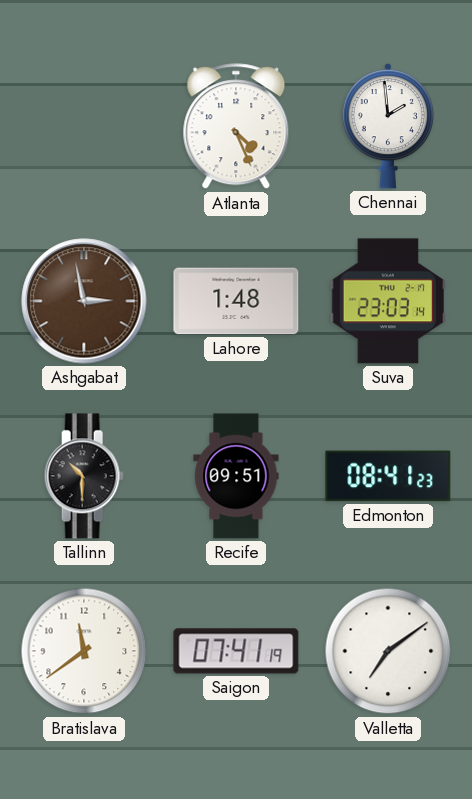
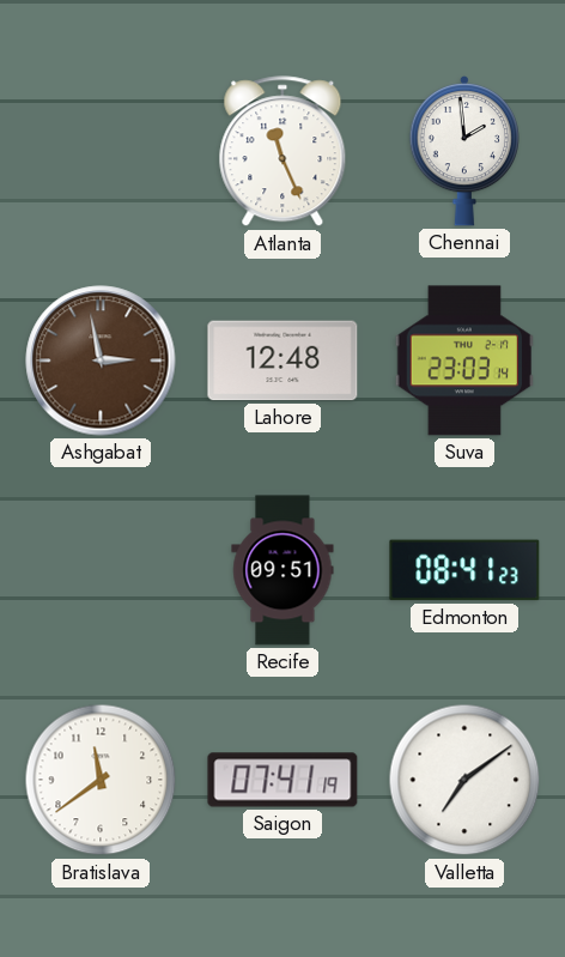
Atlanta: 4:26 -> 11:26 (282, 152)
Lahore: 1:48 -> 12:48 (282, 361)
Tallinn: 10:30 -> none (84, 476)
